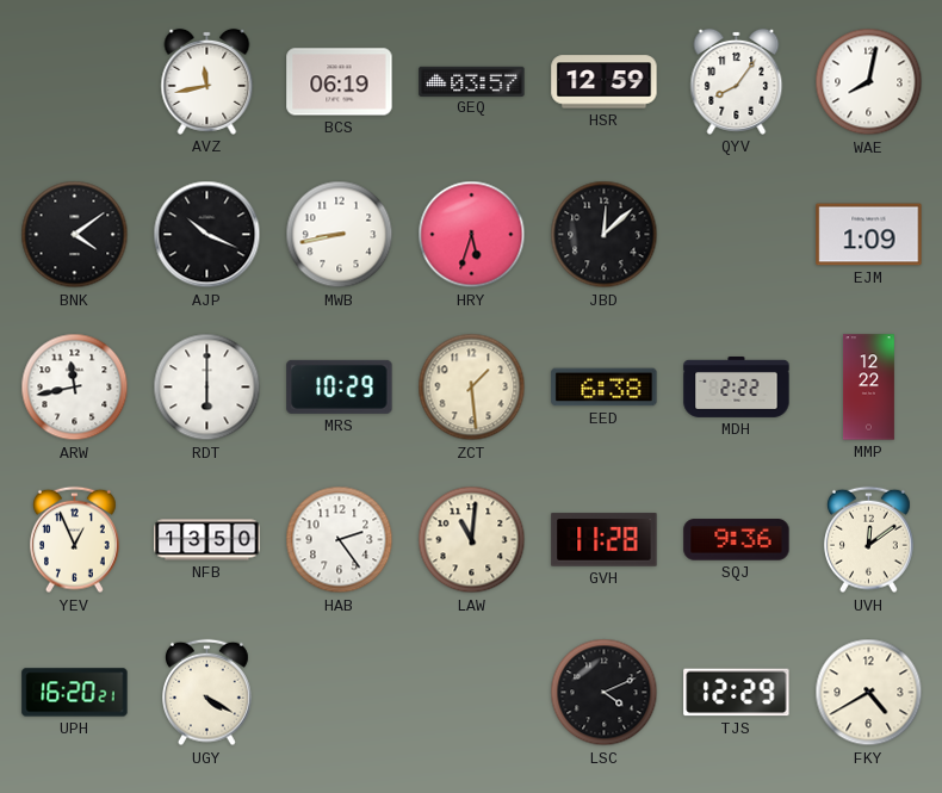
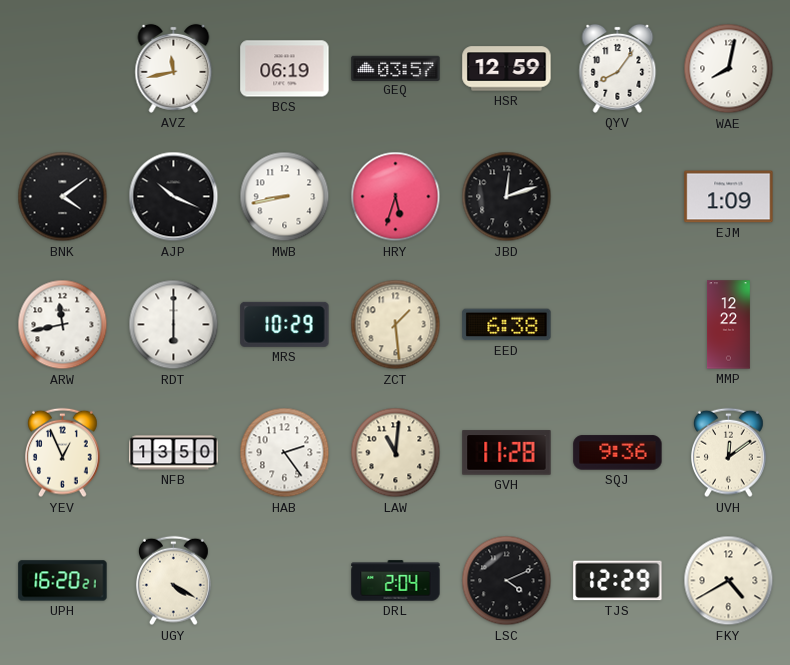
JBD: 12:08 -> 12:12 (507, 197)
MDH: 2:22 -> none (737, 386)
DRL: none -> 2:04 (396, 581)
